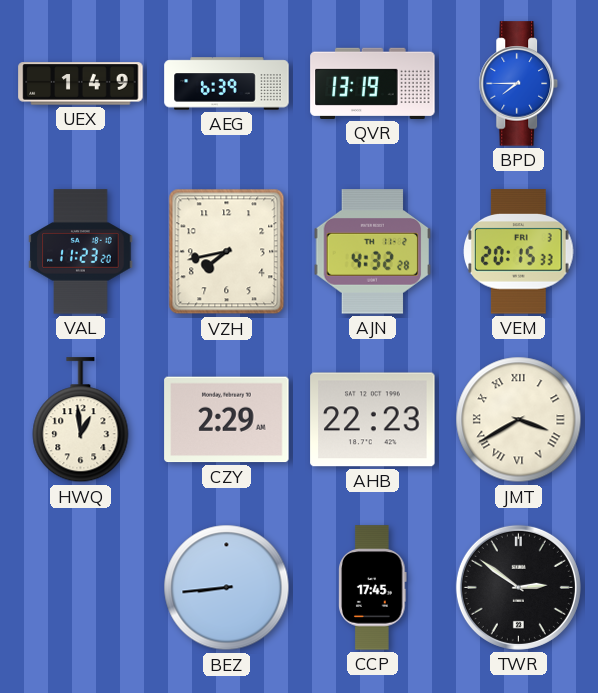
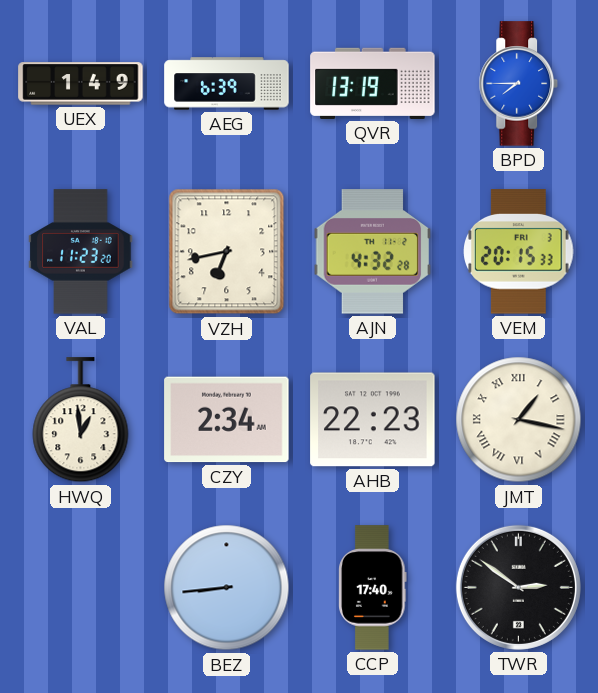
VZH: 7:43 -> 6:43 (227, 252)
CZY: 2:29 -> 2:34 (227, 420)
JMT: 3:40 -> 1:17 (519, 420)
CCP: 17:45 -> 17:40 (373, 588)
